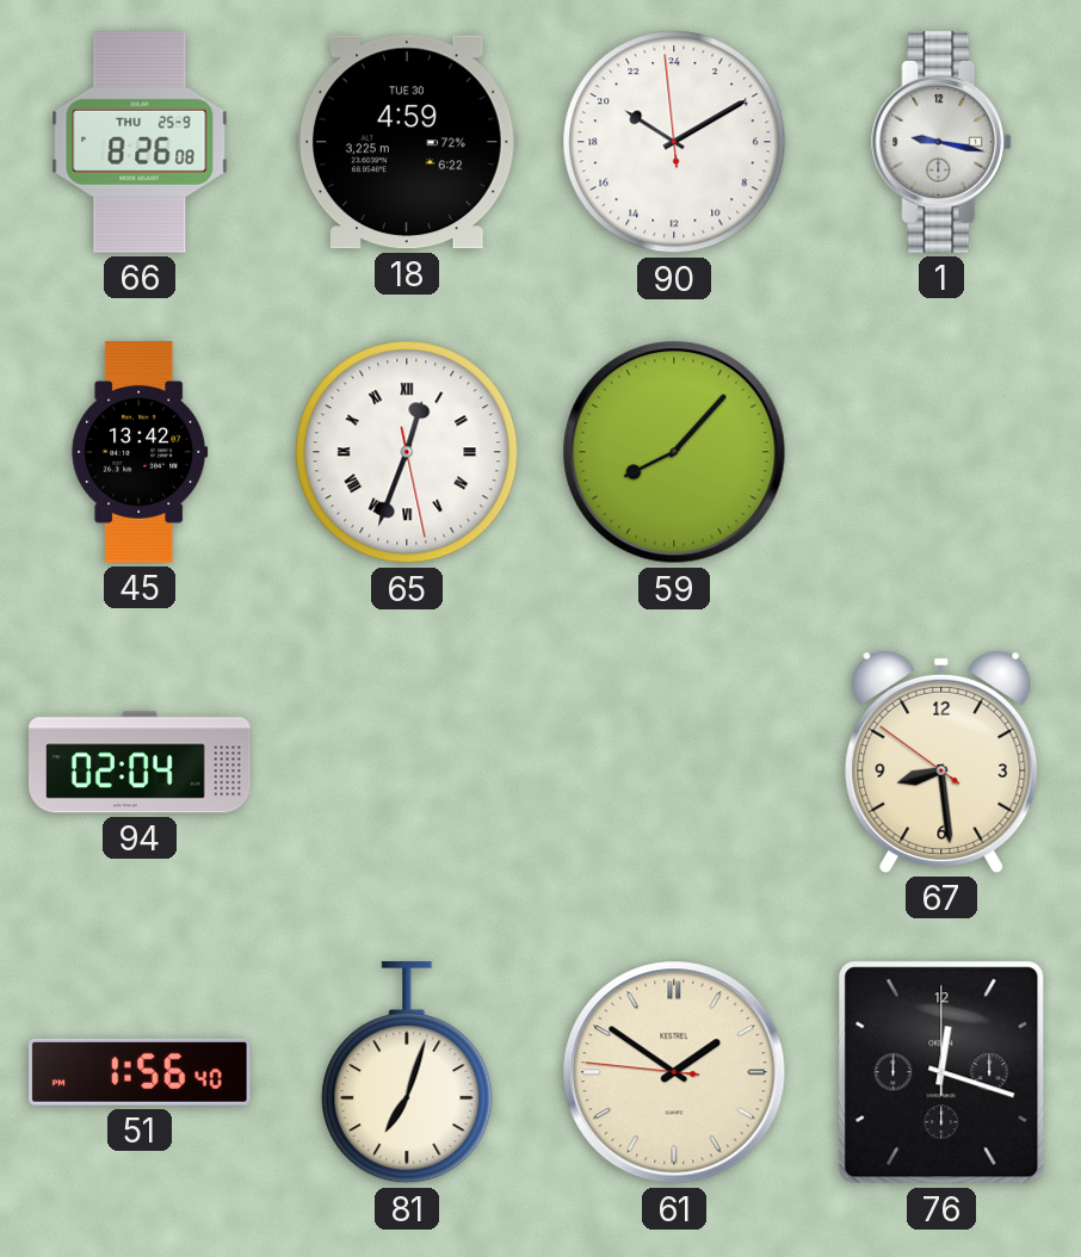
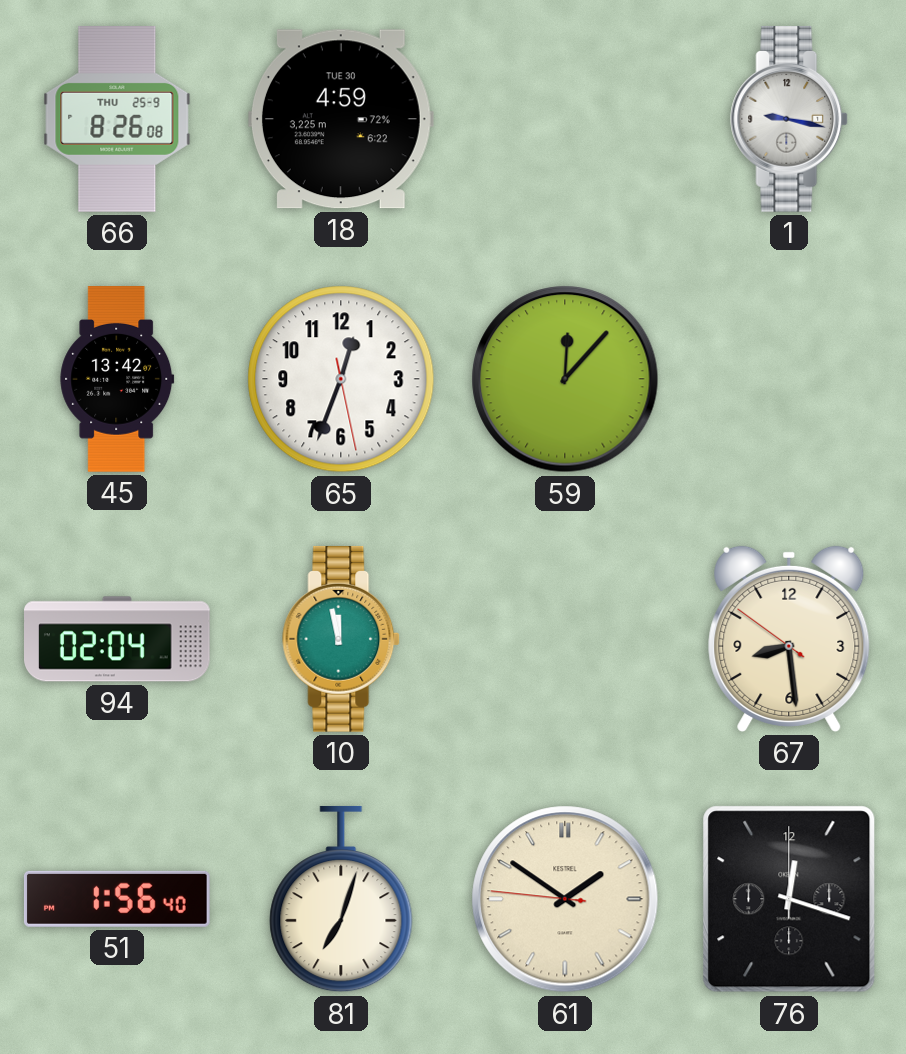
90: 20:09 -> none (674, 142)
65 numerals: Roman -> Arabic (341, 379)
59: 8:07 -> 12:07 (565, 379)
10: none -> 11:58 (342, 639)
